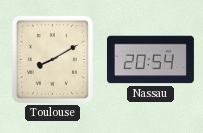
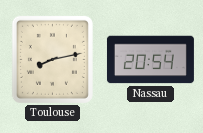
Toulouse: 8:10 -> 8:13 (52, 59)
